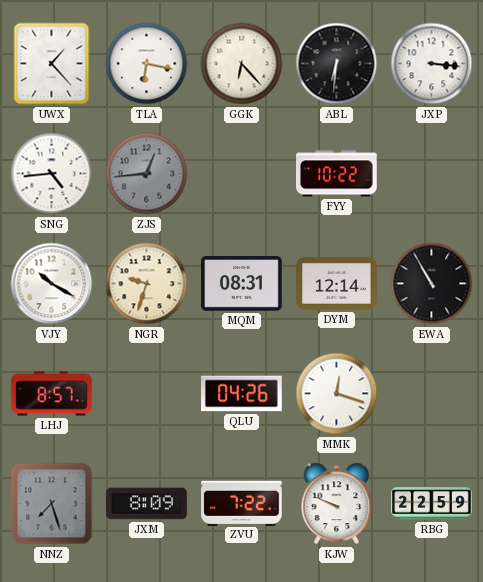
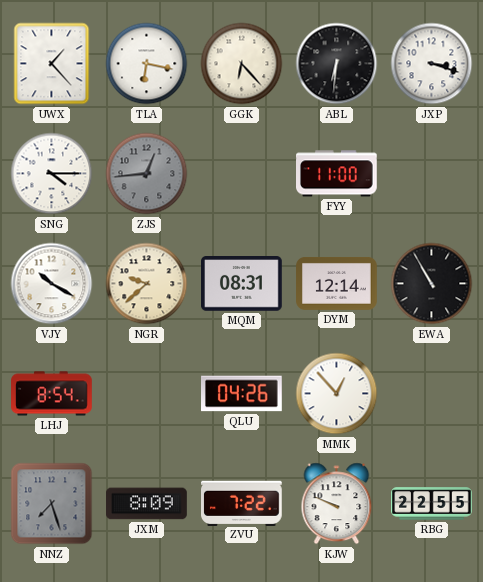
JXP: 3:16 -> 3:18 (432, 64)
SNG: 4:44 -> 4:15 (52, 174)
FYY: 10:22 -> 11:00 (337, 174)
NGR: 9:33 -> 9:38 (147, 284)
LHJ: 8:57 -> 8:54 (52, 394)
MMK: 12:18 -> 12:53 (337, 394)
RBG: 22:59 -> 22:55 (432, 504)
